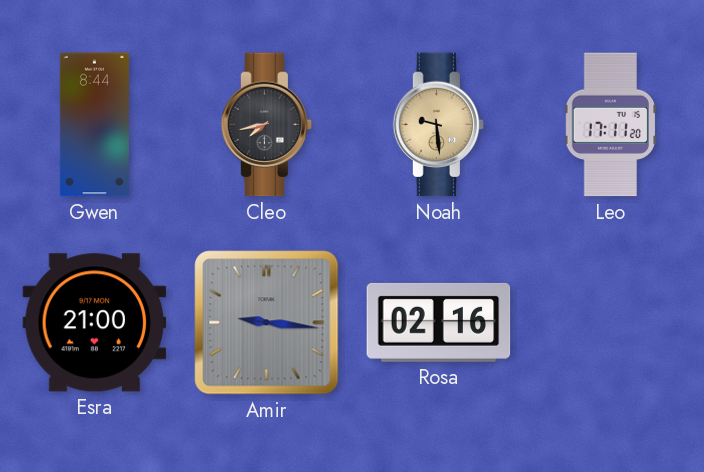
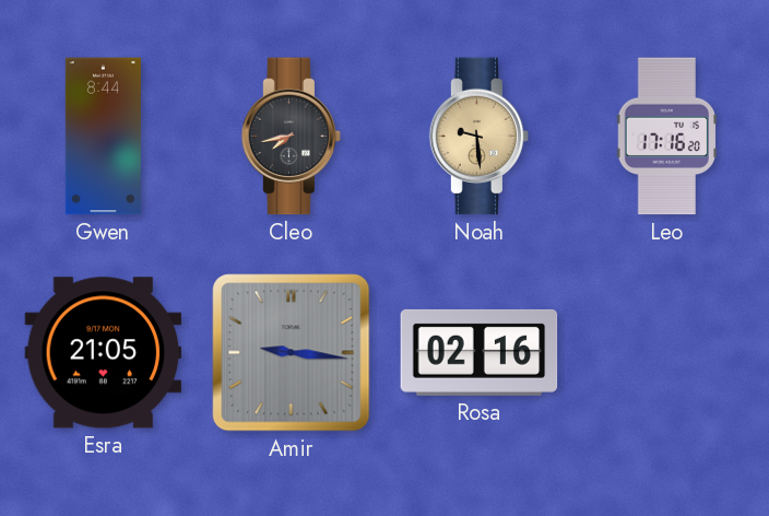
Leo: 17:11 -> 17:16 (666, 137)
Esra: 21:00 -> 21:05 (104, 353)
